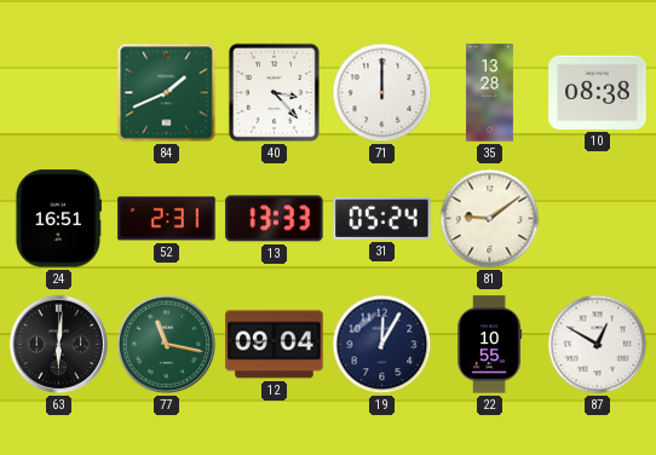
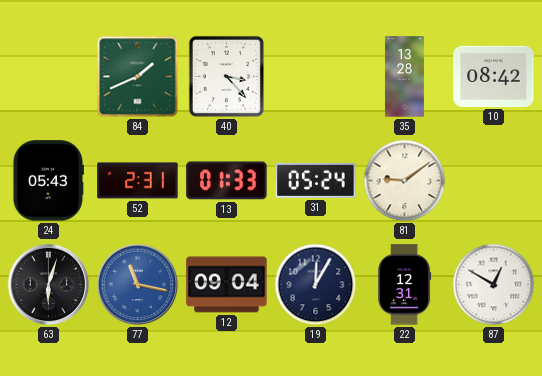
71: 12:00 -> none (382, 93)
10: 08:38 -> 08:42 (494, 76)
24: 16:51 -> 05:43 (48, 181)
13: 13:33 -> 01:33 (227, 181)
63: 6:01 -> 6:03 (49, 285)
77 dial: green -> blue (138, 285)
22: 10:55 -> 12:31 (405, 285)
